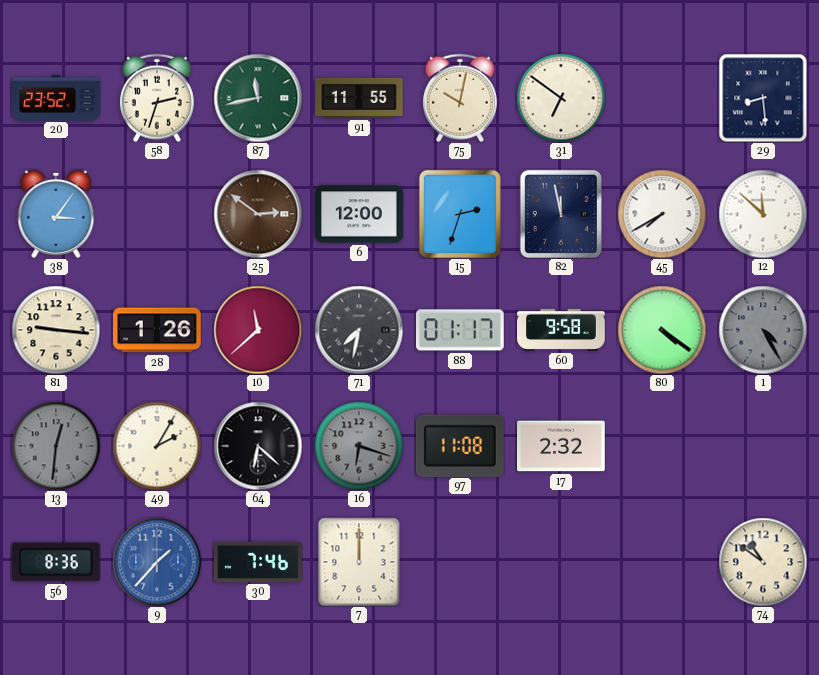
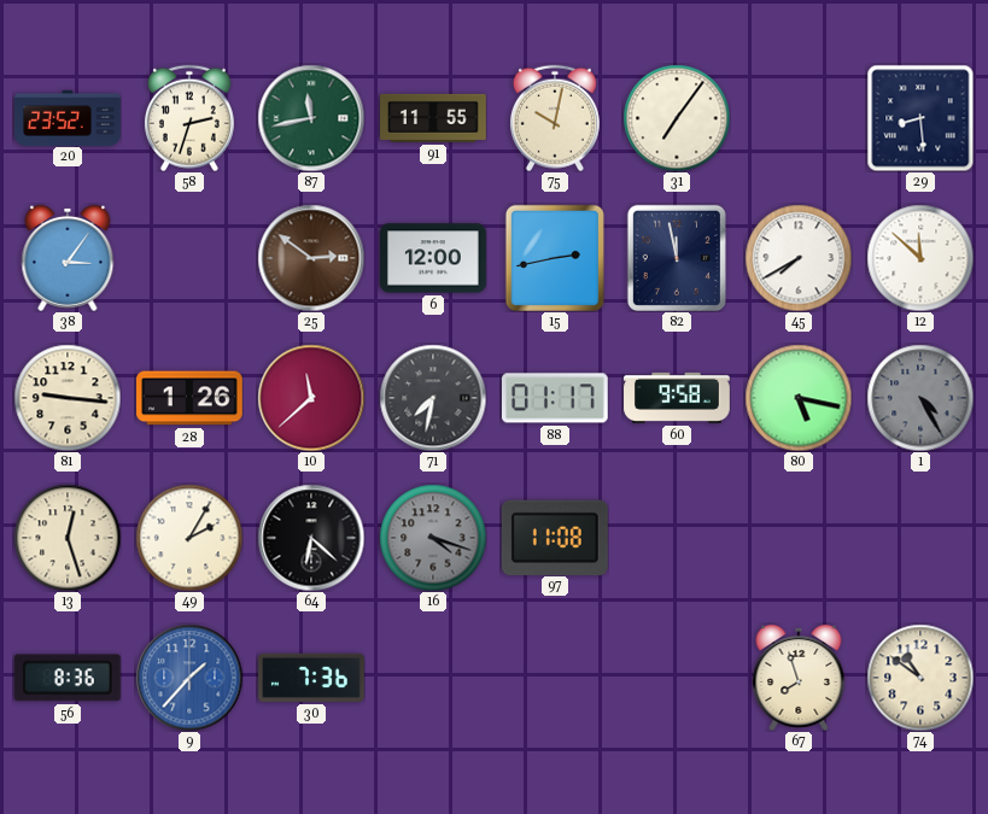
31: 6:51 -> 7:06 (677, 118)
15: 2:33 -> 2:43 (555, 258)
80: 4:21 -> 5:17 (799, 398)
13: 12:31 -> 12:27 (68, 538)
13 dial: grey -> cream (68, 538)
16: 6:18 -> 4:18 (433, 538)
17: 2:32 -> none (562, 446)
30: 7:46 -> 7:36 (311, 678)
7: 12:00 -> none (359, 562)
67: none -> 7:57 (799, 678)
